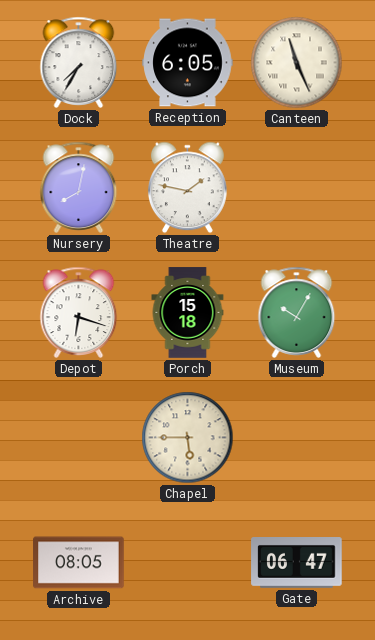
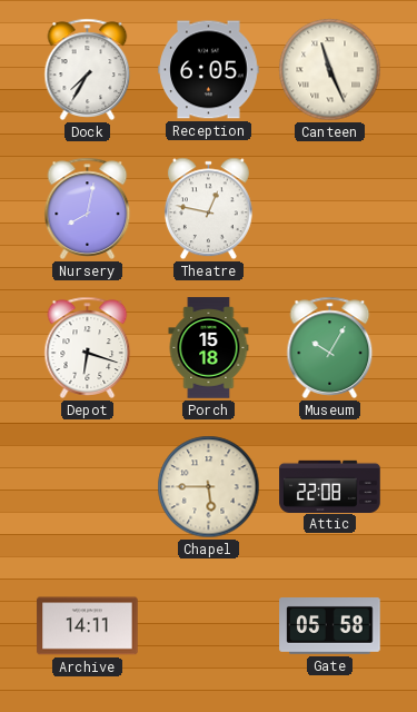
Theatre: 1:47 -> 12:47 (208, 209)
Attic: none -> 22:08 (330, 486)
Archive: 08:05 -> 14:11 (88, 626)
Gate: 06:47 -> 05:58 (330, 626)
